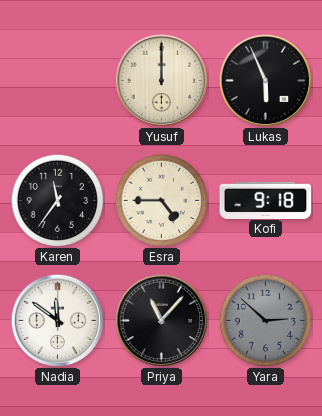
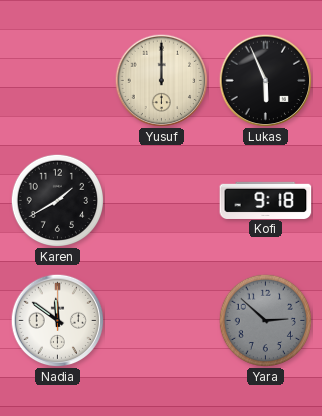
Karen: 11:36 -> 1:40 (57, 200)
Esra: 4:45 -> none (161, 200)
Priya: 11:07 -> none (161, 320)
